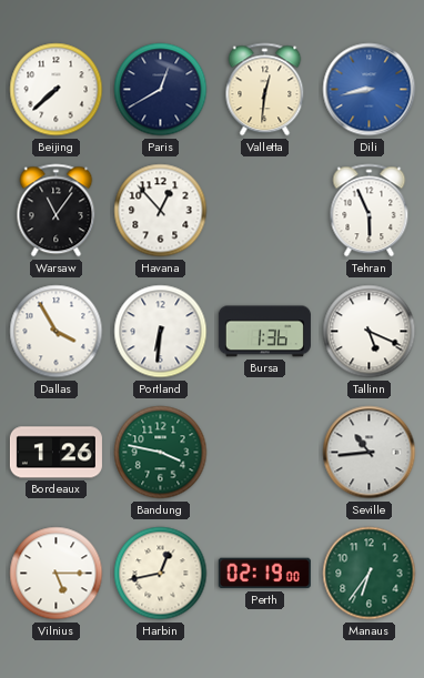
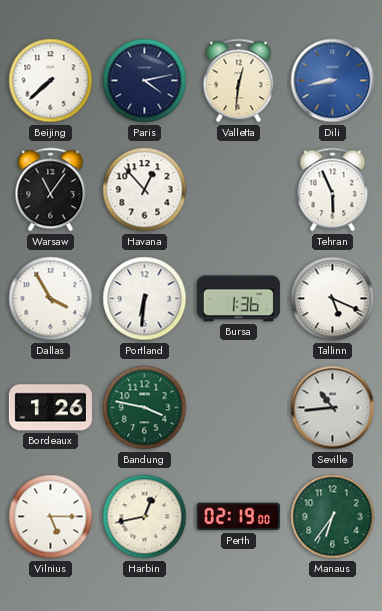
Paris: 12:40 -> 4:13 (145, 81)
